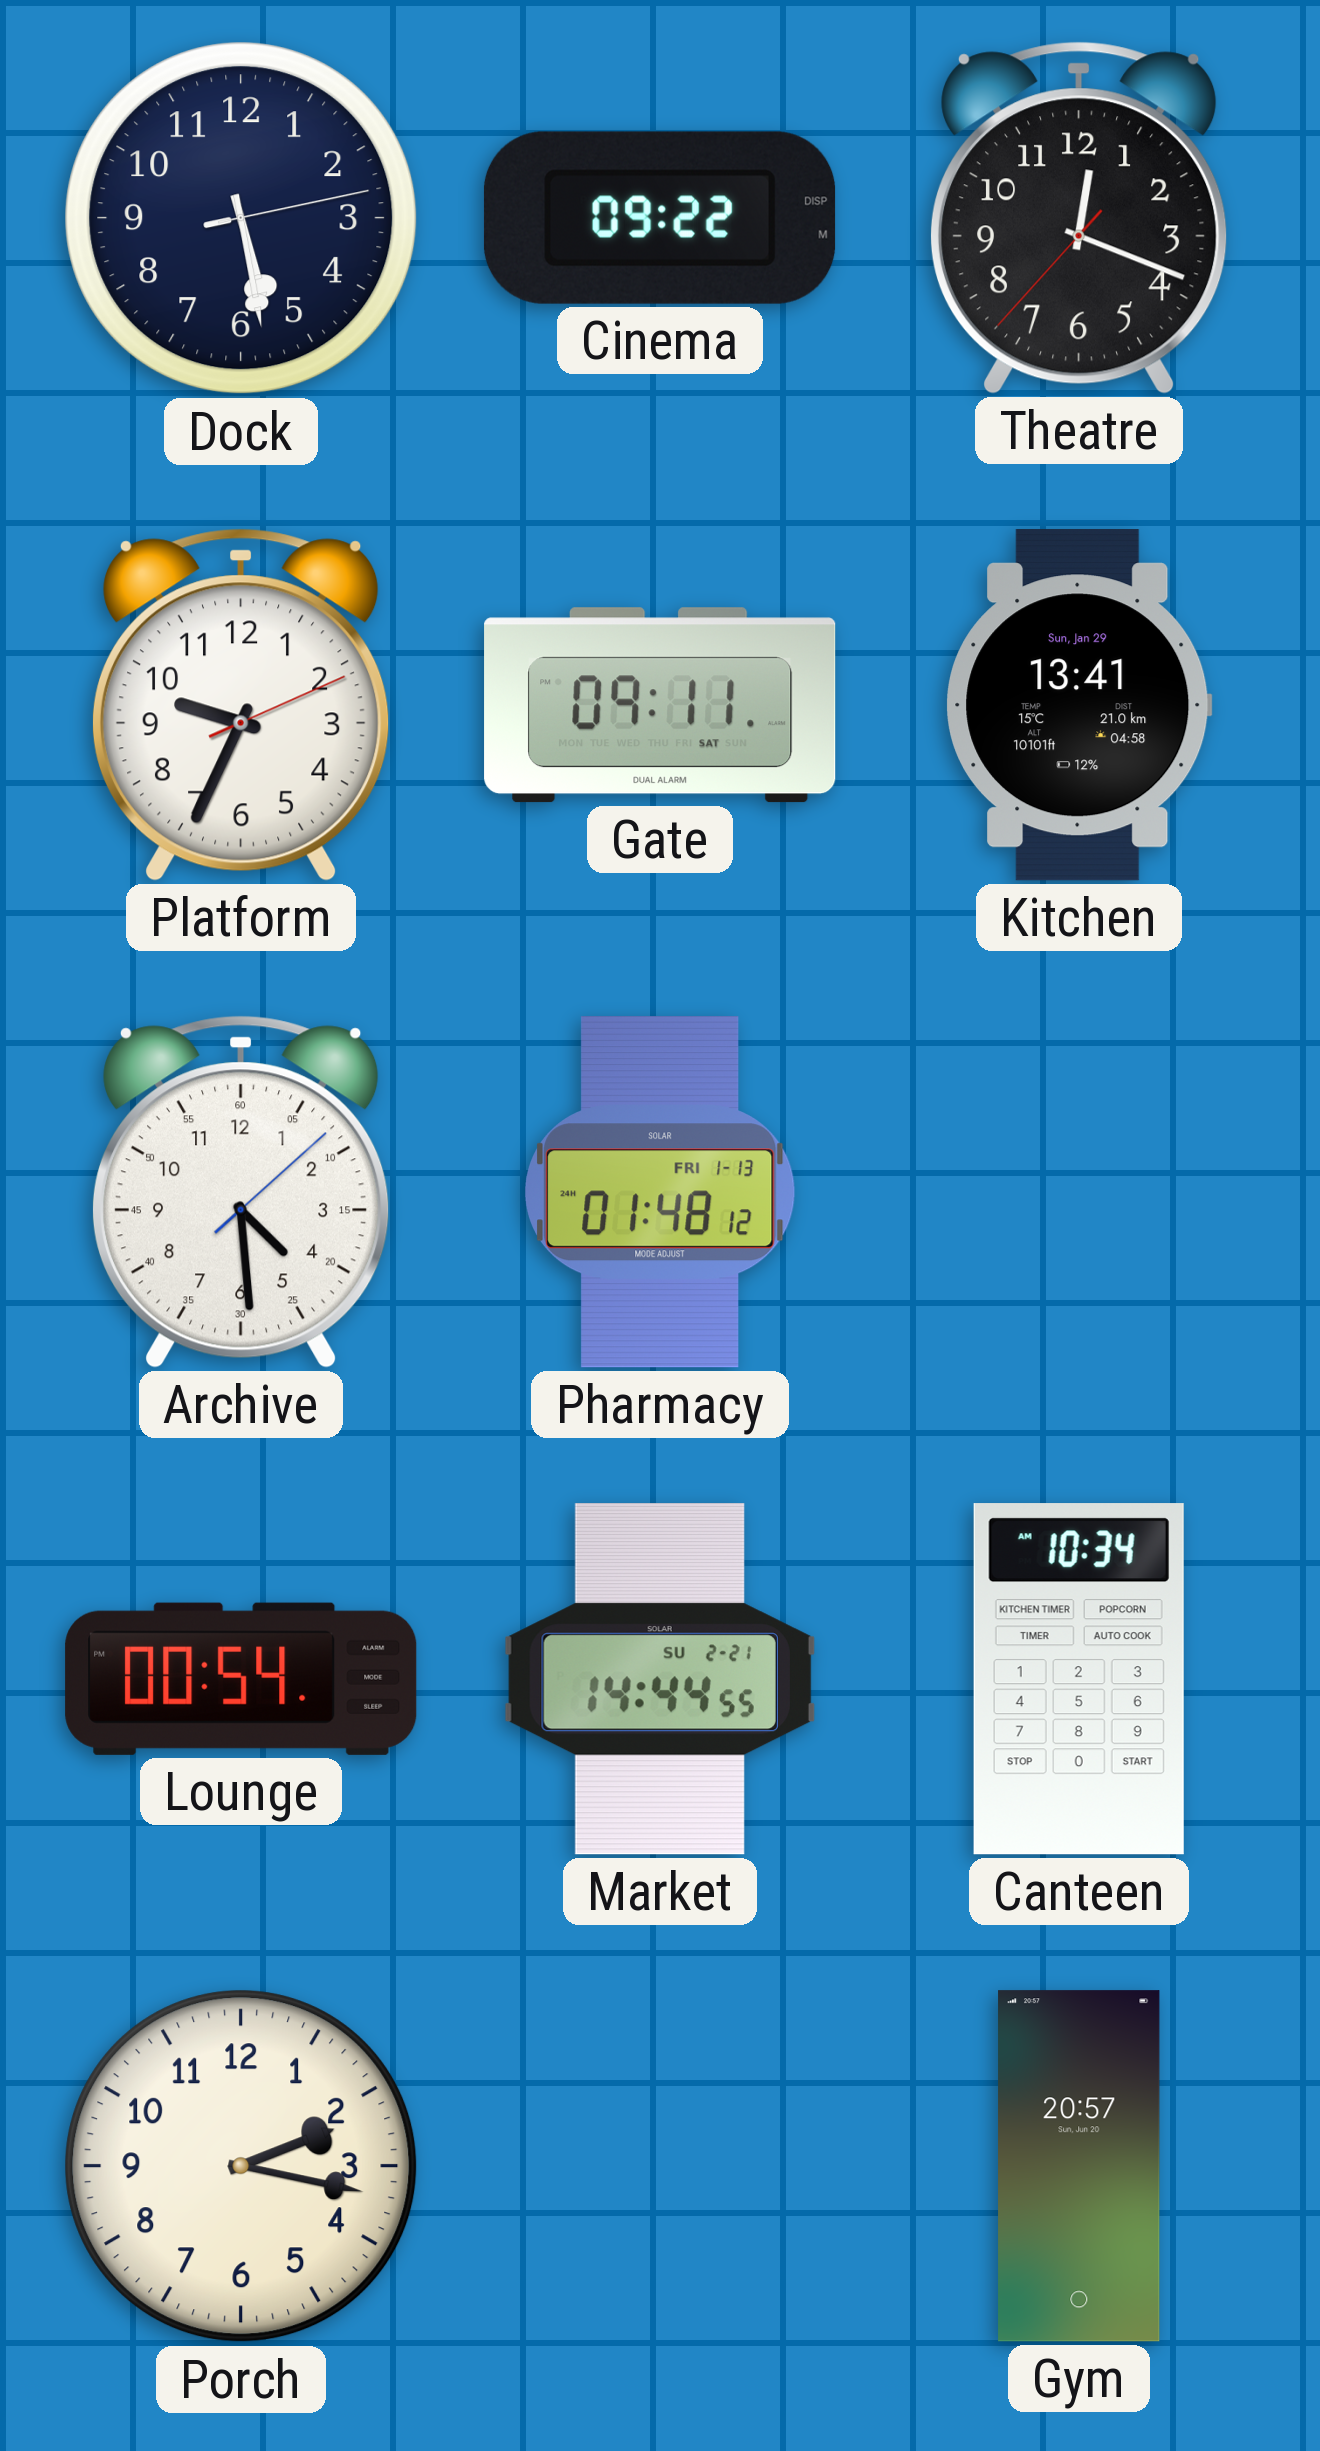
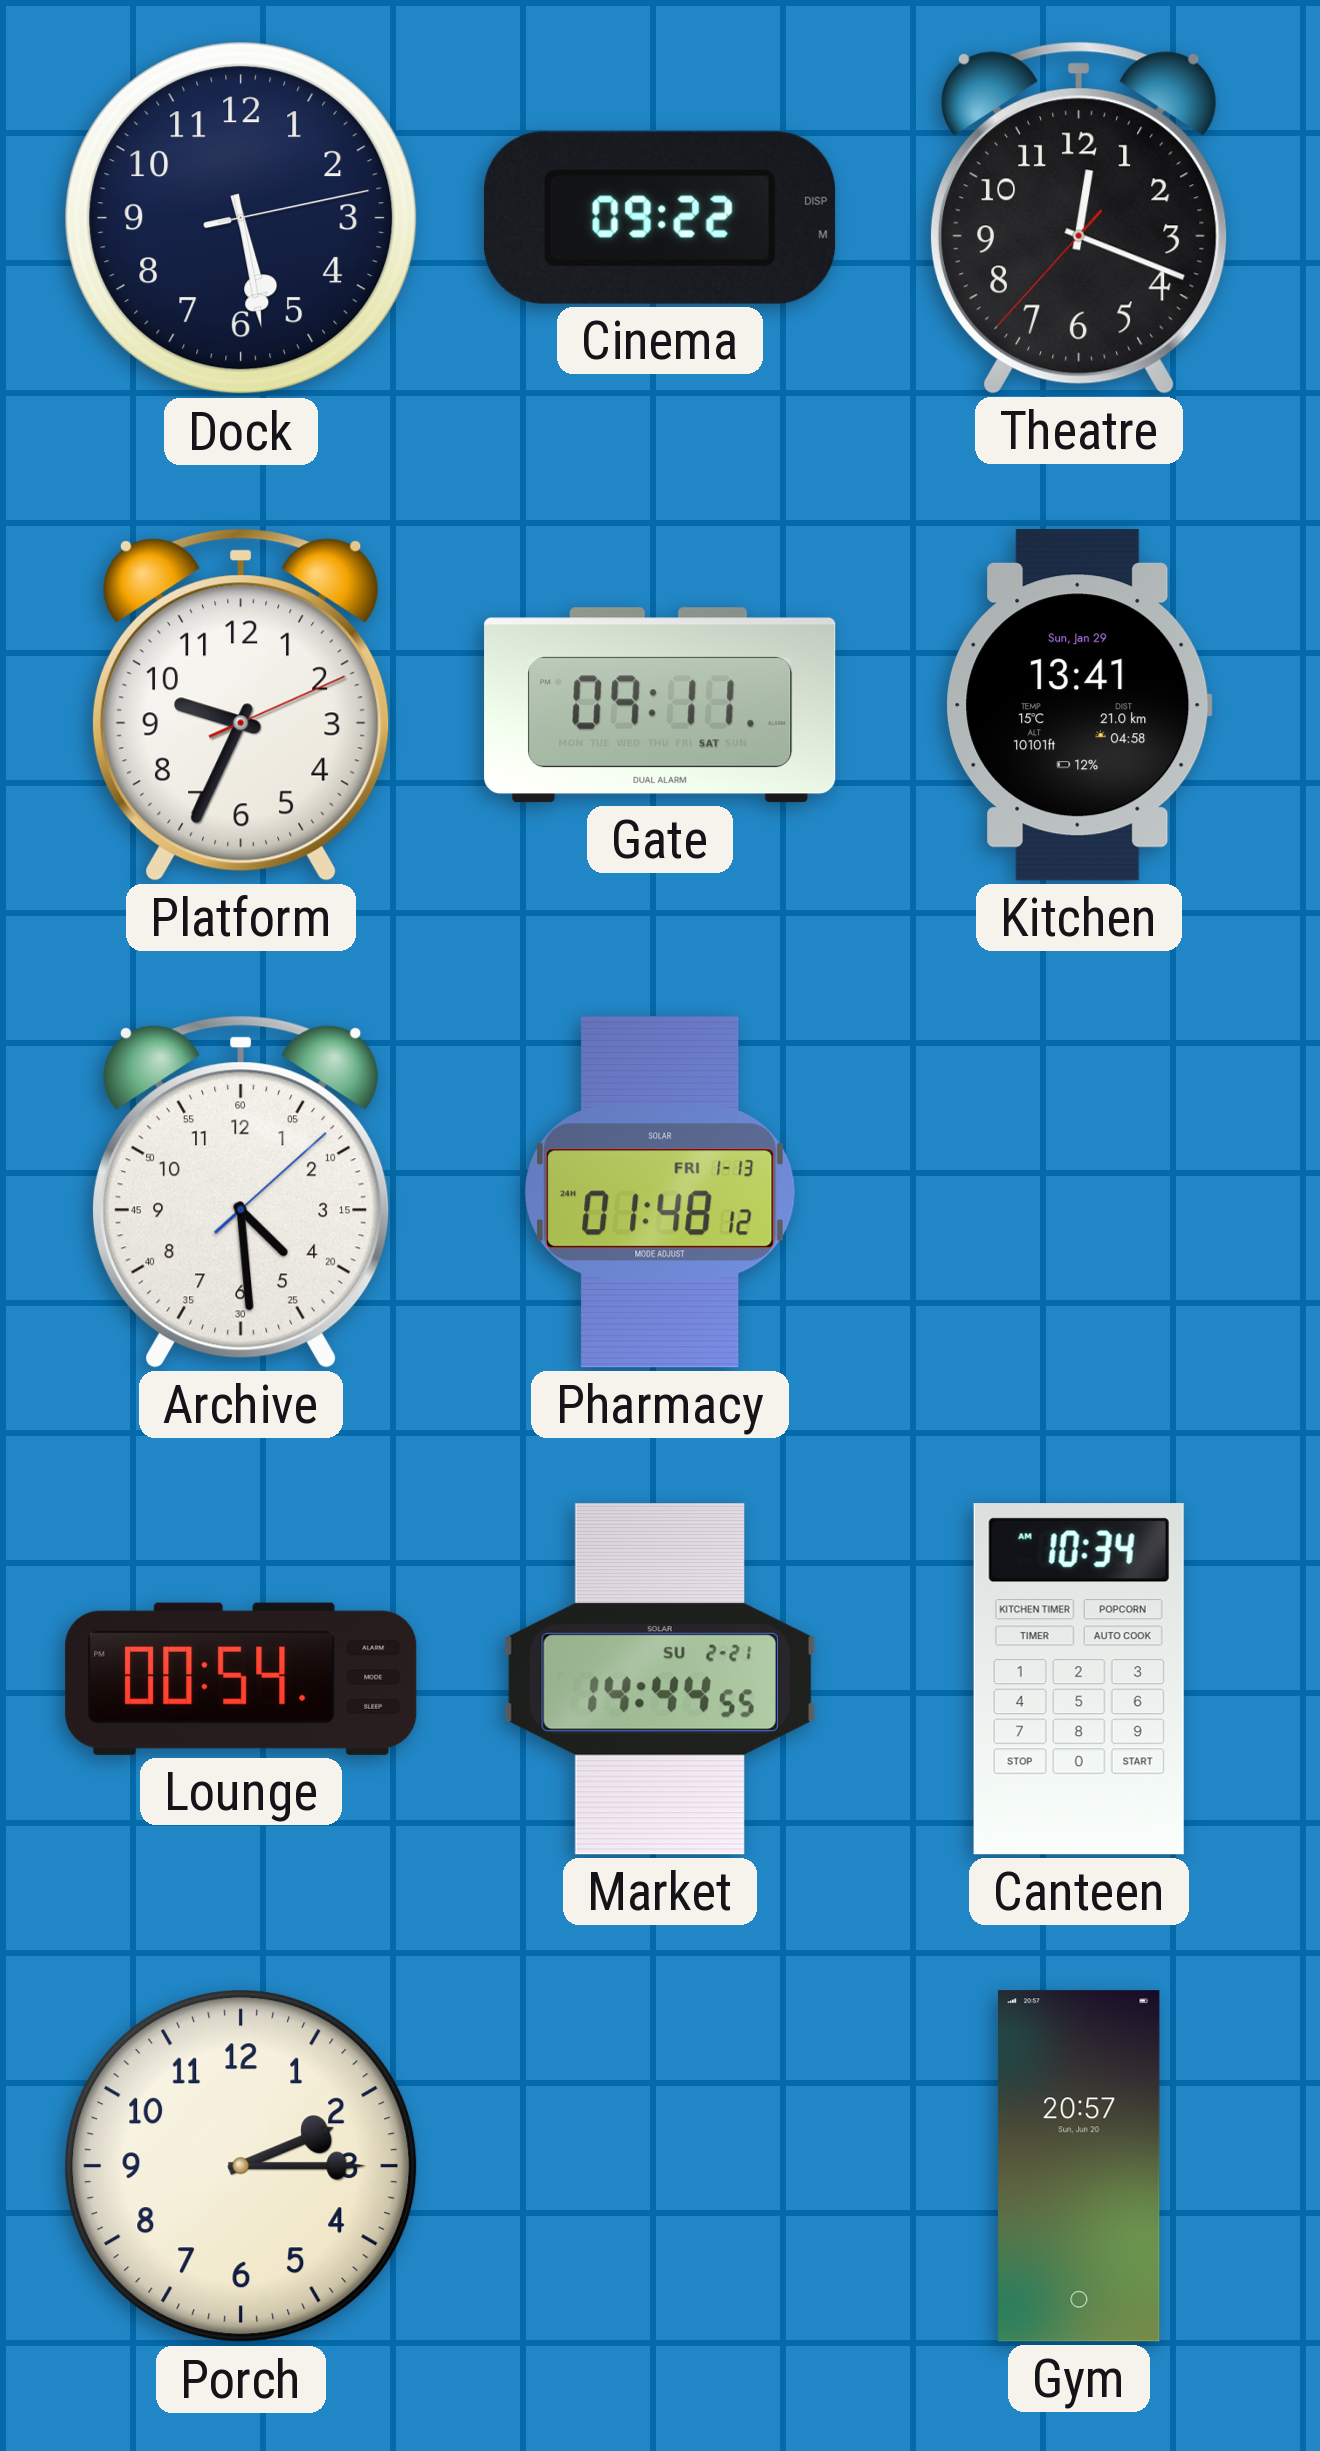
Porch: 2:17 -> 2:15 (241, 2166)
